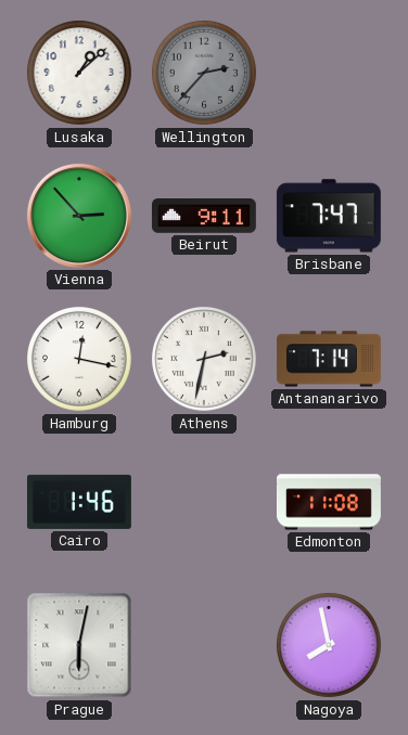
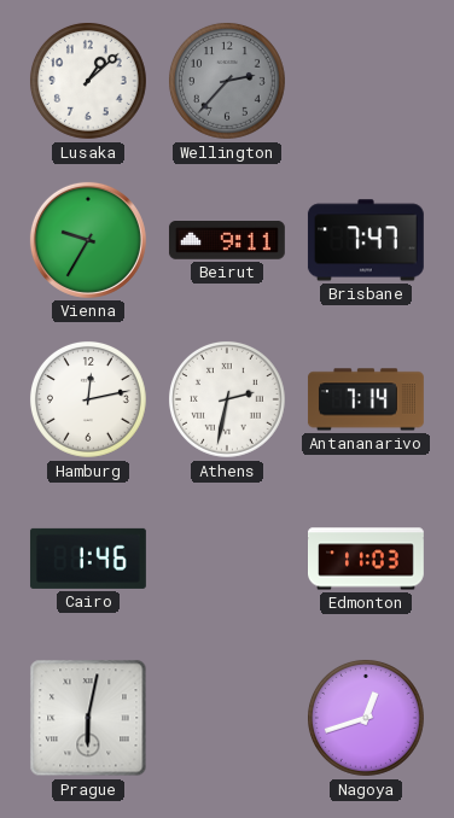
Vienna: 2:53 -> 9:35 (88, 240)
Hamburg: 12:17 -> 12:13 (88, 399)
Edmonton: 11:08 -> 11:03 (367, 559)
Nagoya: 7:58 -> 12:42 (366, 718)
